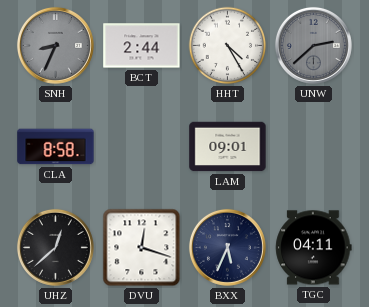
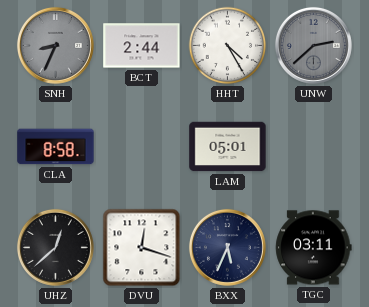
LAM: 09:01 -> 05:01 (228, 147)
TGC: 04:11 -> 03:11 (314, 248)
